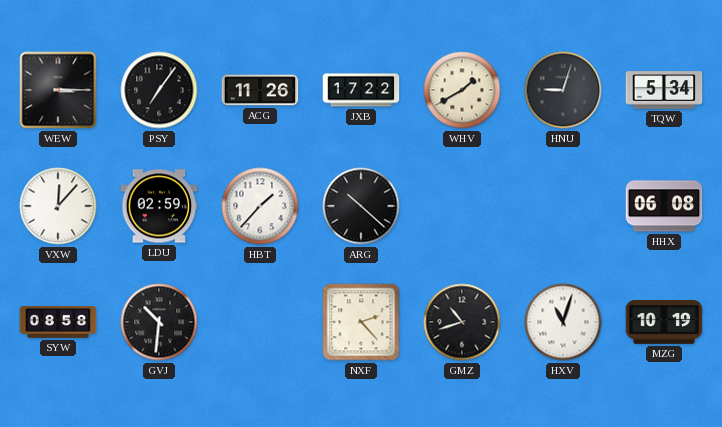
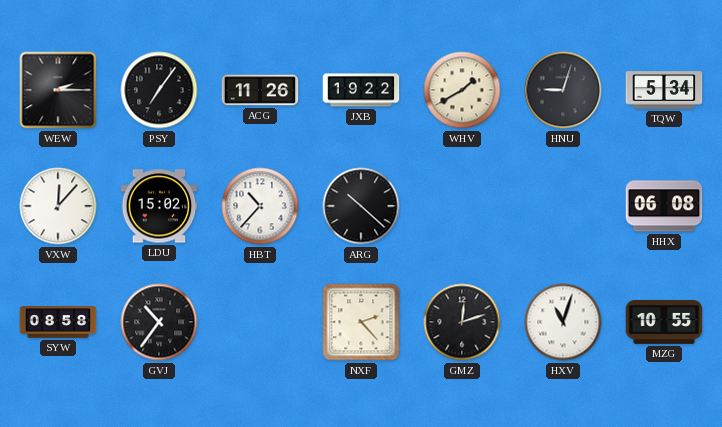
WEW: 3:15 -> 2:15 (58, 90)
JXB: 17:22 -> 19:22 (361, 90)
LDU: 02:59 -> 15:02 (159, 206)
HBT: 1:37 -> 10:37 (260, 206)
GVJ: 10:31 -> 10:36 (159, 322)
GMZ: 10:42 -> 12:12 (462, 322)
MZG: 10:19 -> 10:55 (664, 323)
